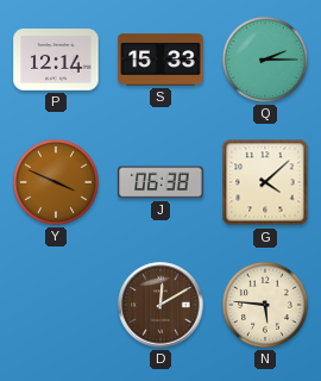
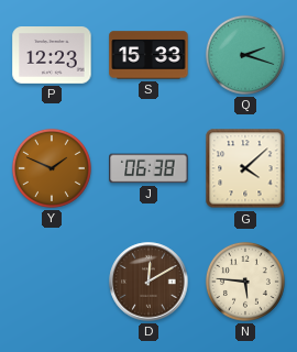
P: 12:14 -> 12:23 (52, 56)
Q: 2:15 -> 2:18 (245, 55)
Y: 3:49 -> 1:49 (52, 168)
